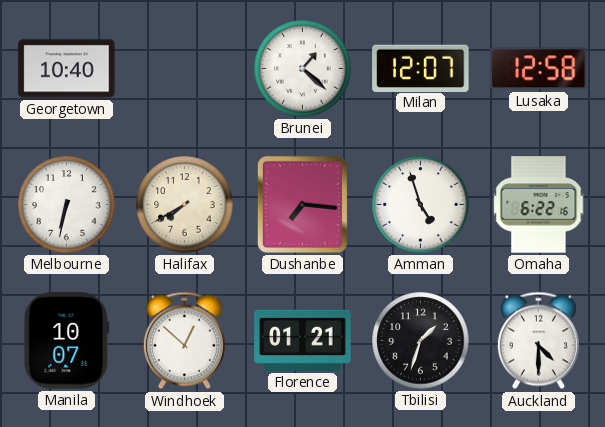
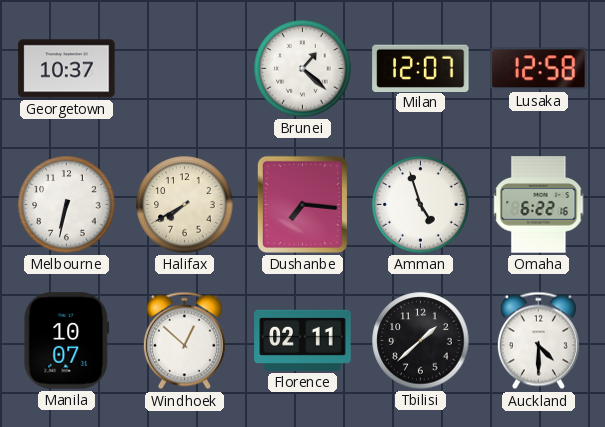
Georgetown: 10:40 -> 10:37 (67, 69)
Florence: 01:21 -> 02:11 (303, 340)
Tbilisi: 1:33 -> 1:38 (421, 341)
